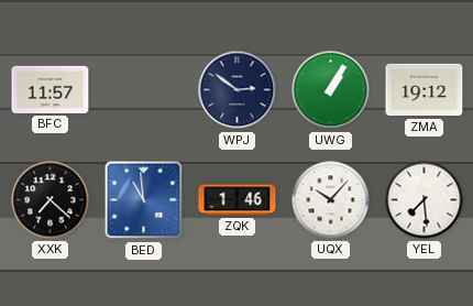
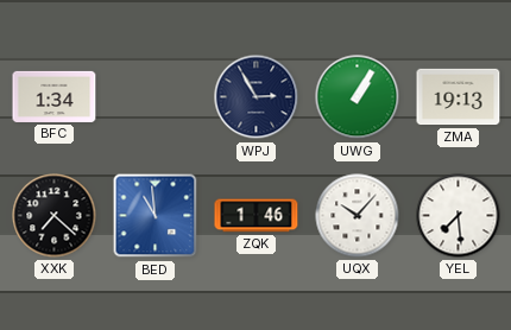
BFC: 11:57 -> 1:34 (55, 96)
WPJ: 2:51 -> 2:55 (257, 97)
ZMA: 19:12 -> 19:13 (459, 97)
